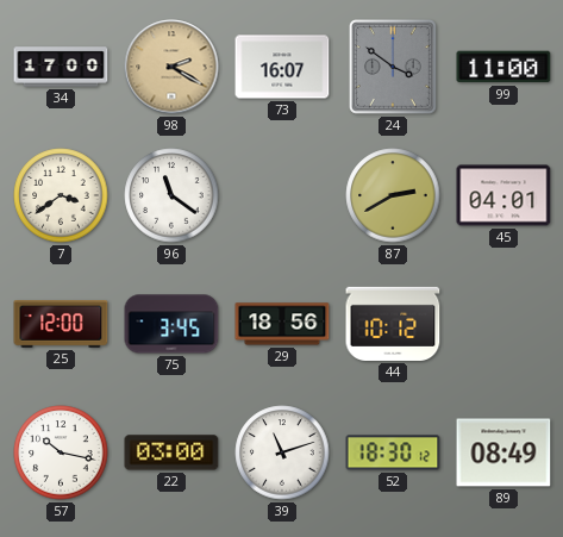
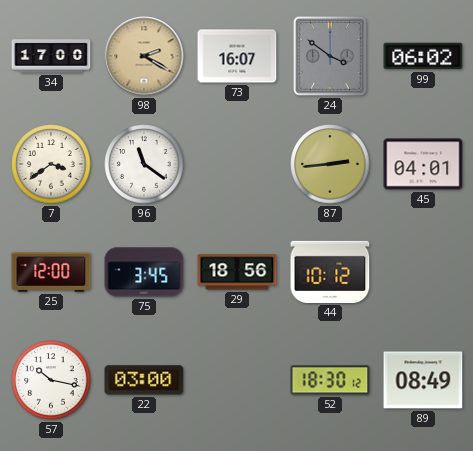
99: 11:00 -> 06:02 (423, 56)
87: 2:40 -> 2:44 (330, 164)
39: 11:12 -> none (282, 452)
